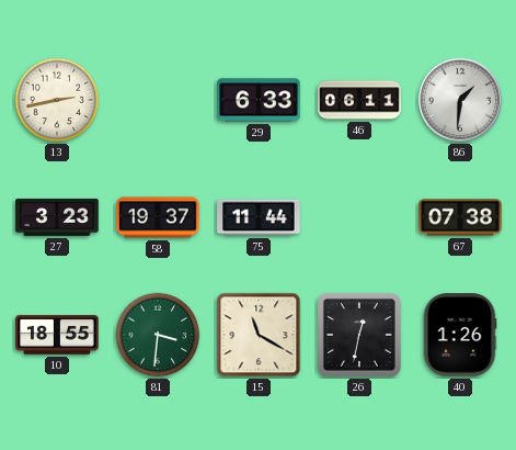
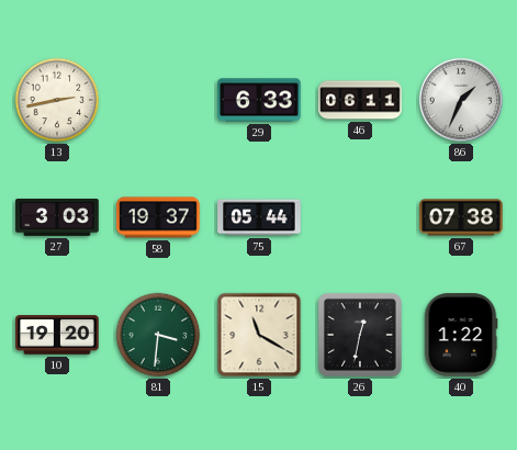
86: 1:31 -> 1:34 (461, 100)
27: 3:23 -> 3:03 (57, 217)
75: 11:44 -> 05:44 (259, 217)
10: 18:55 -> 19:20 (57, 335)
40: 1:26 -> 1:22 (461, 335)
